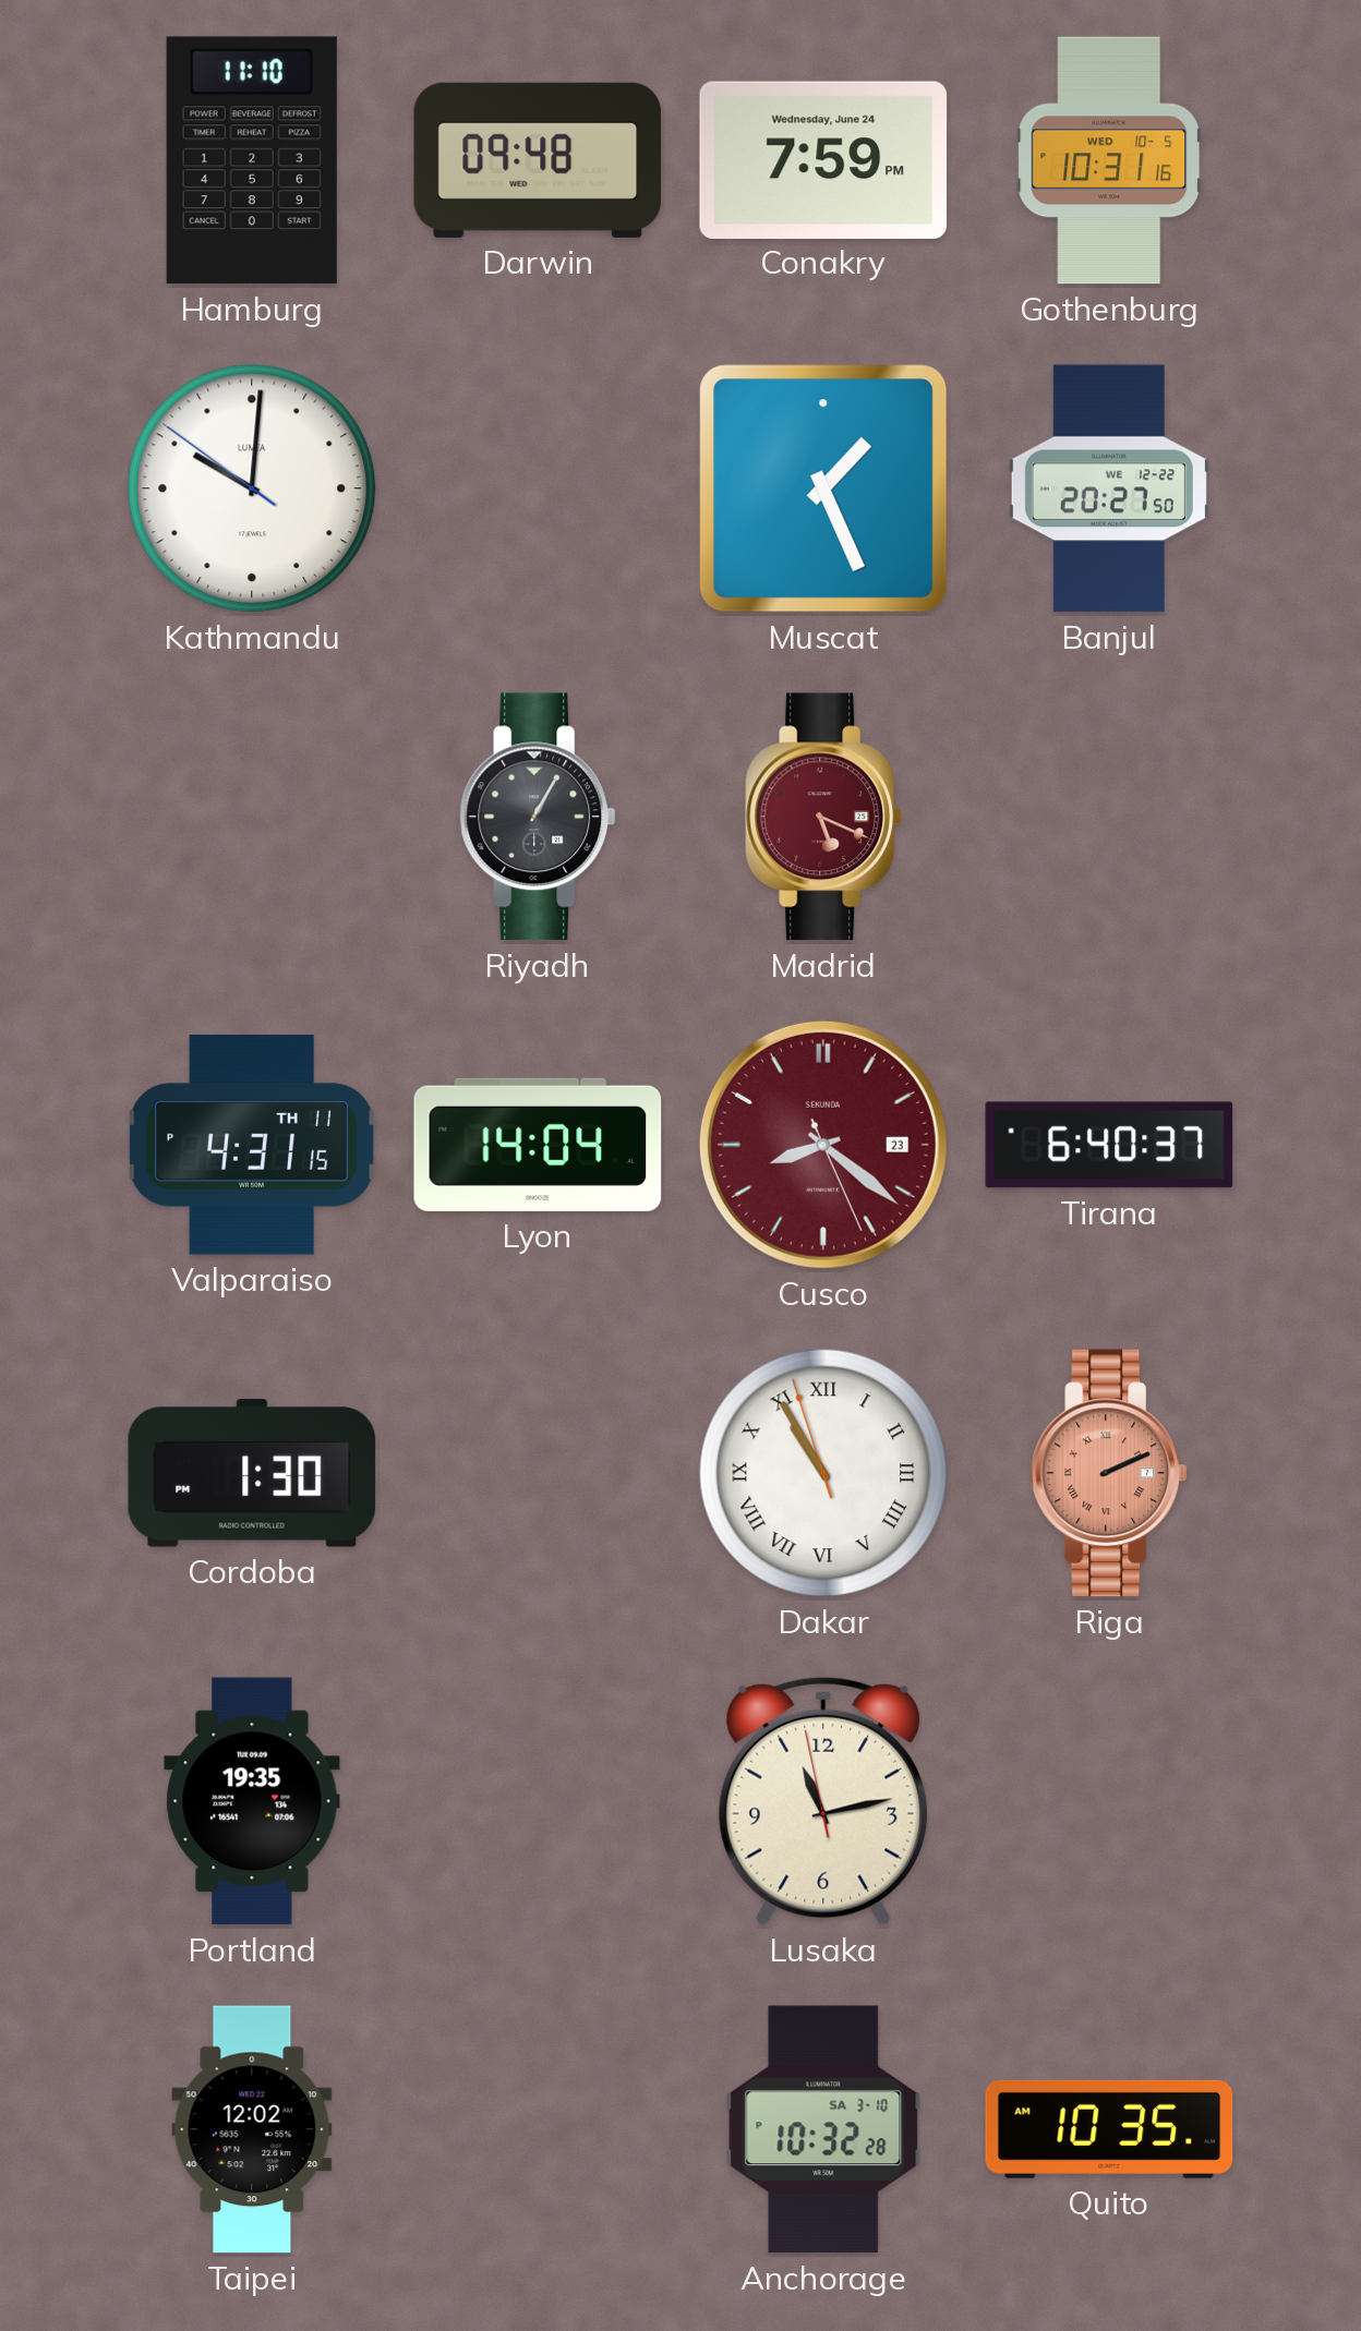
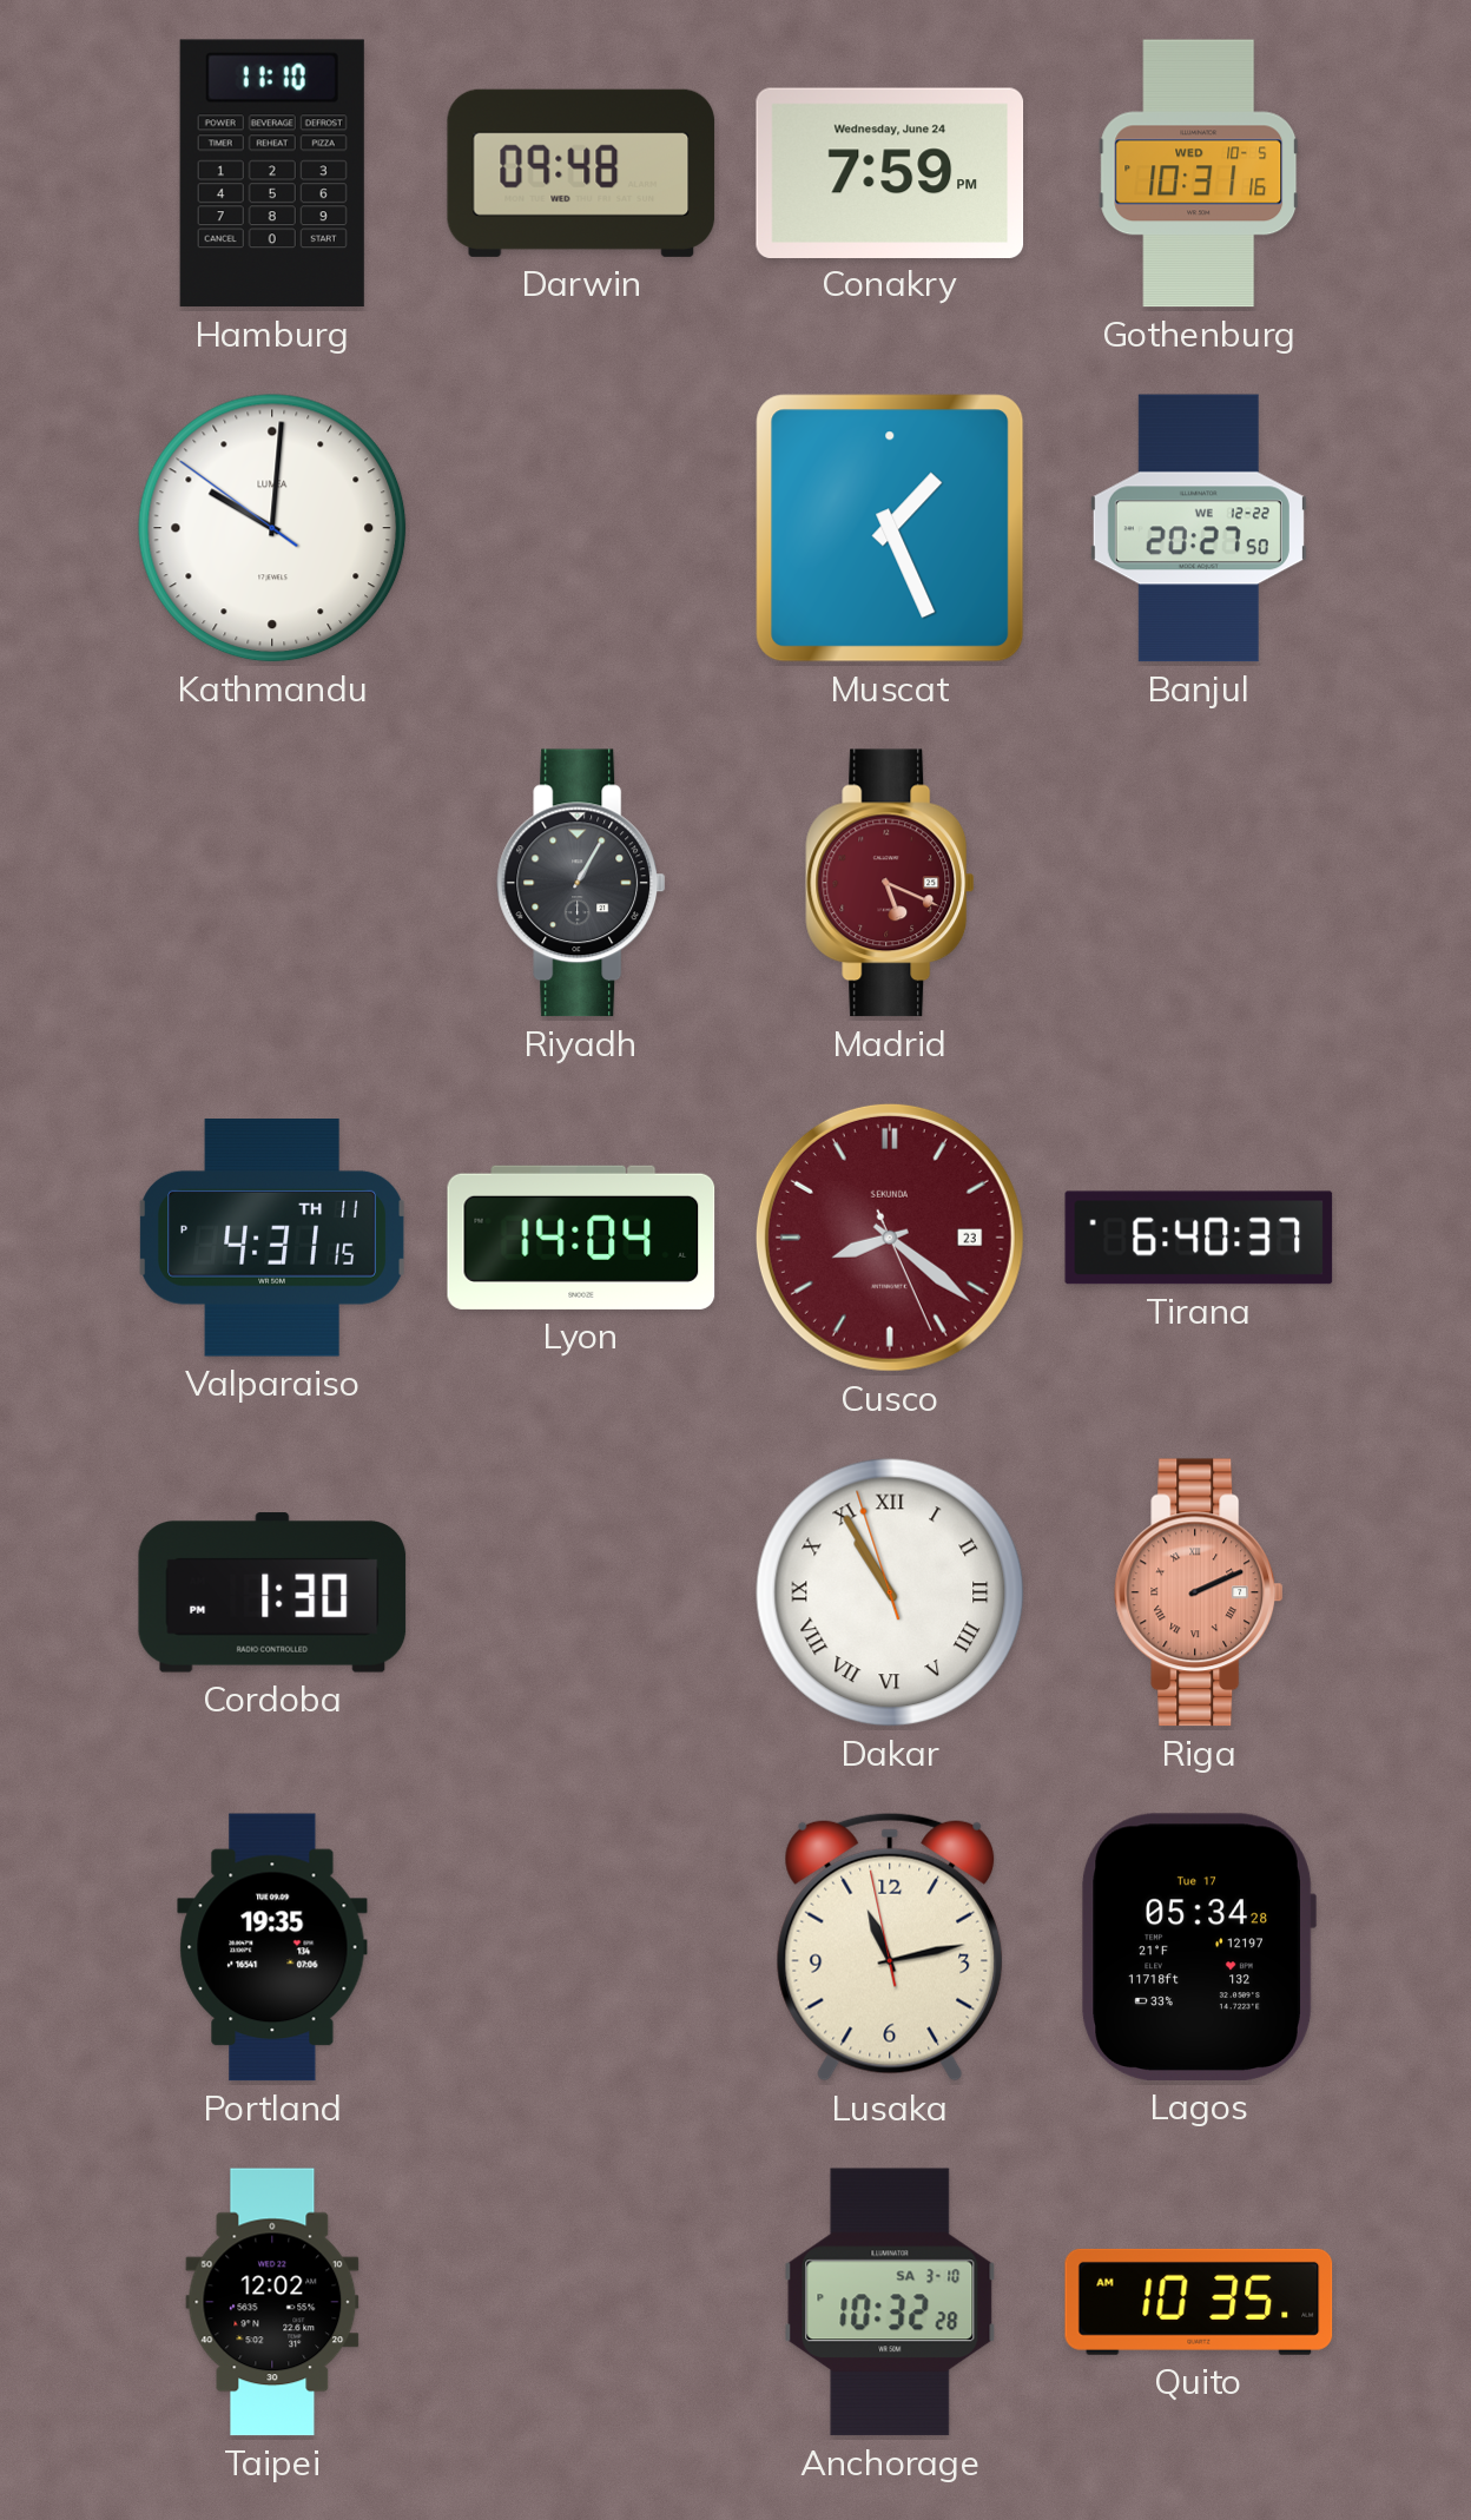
Lagos: none -> 05:34 (1199, 1947)
